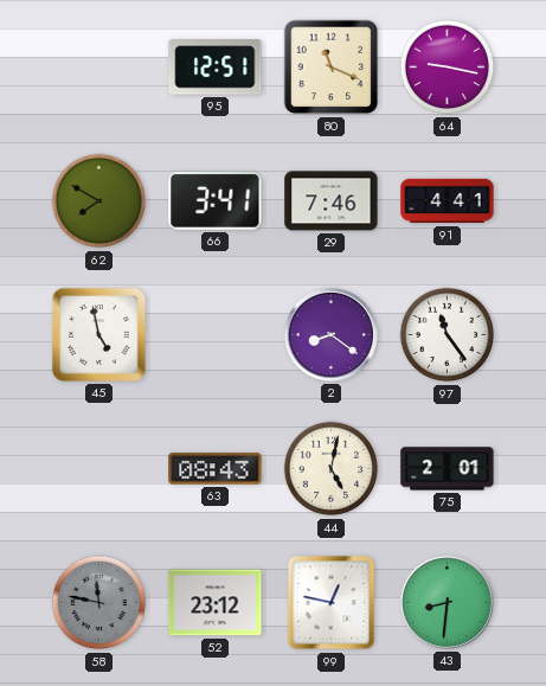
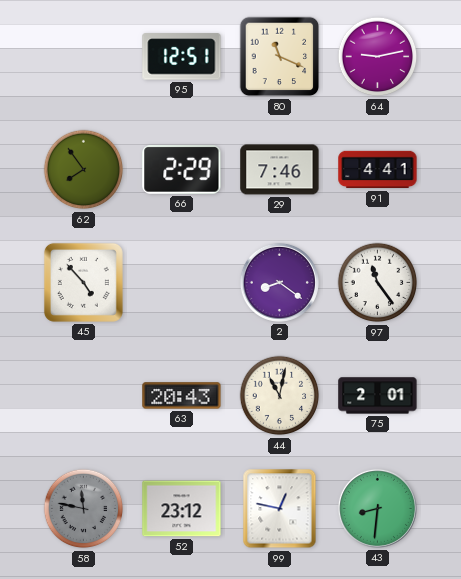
64: 9:17 -> 9:13 (378, 57)
62: 7:50 -> 7:54 (84, 170)
66: 3:41 -> 2:29 (182, 170)
45: 4:58 -> 4:53 (83, 282)
63: 08:43 -> 20:43 (182, 396)
44: 5:02 -> 11:02 (280, 396)
